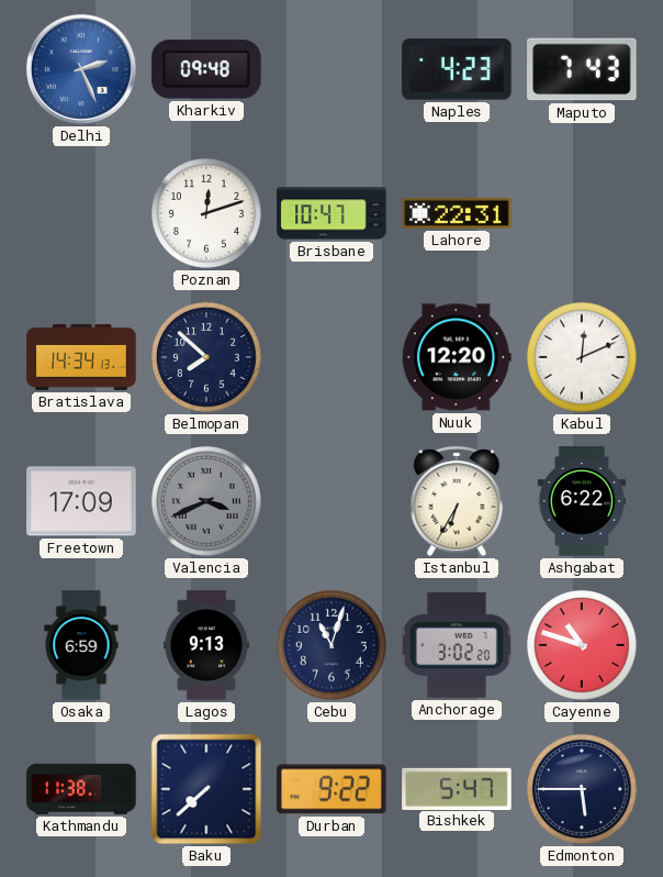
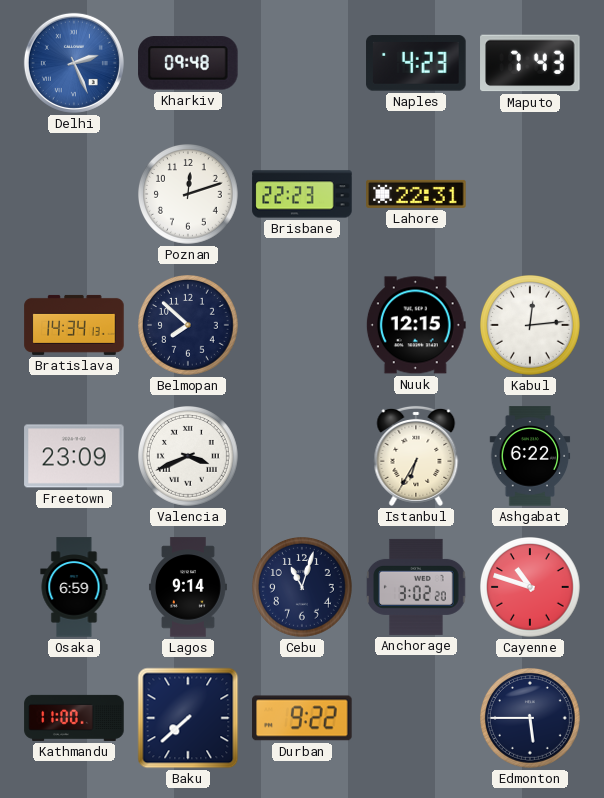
Brisbane: 10:47 -> 22:23 (302, 194)
Nuuk: 12:20 -> 12:15 (416, 325)
Kabul: 12:11 -> 12:14 (531, 326)
Freetown: 17:09 -> 23:09 (74, 456)
Valencia dial: grey -> white (189, 457)
Lagos: 9:13 -> 9:14 (188, 587)
Kathmandu: 11:38 -> 11:00 (74, 718)
Bishkek: 5:47 -> none (457, 788)
